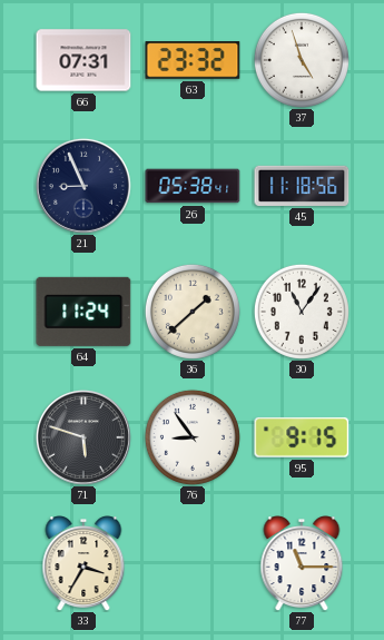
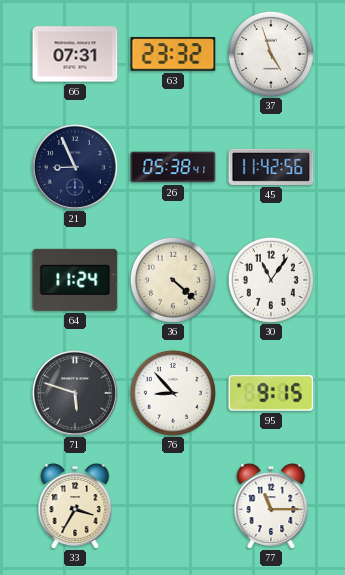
45: 11:18 -> 11:42 (271, 167)
36: 1:38 -> 4:22 (173, 280)
76: 8:54 -> 8:53 (173, 393)
